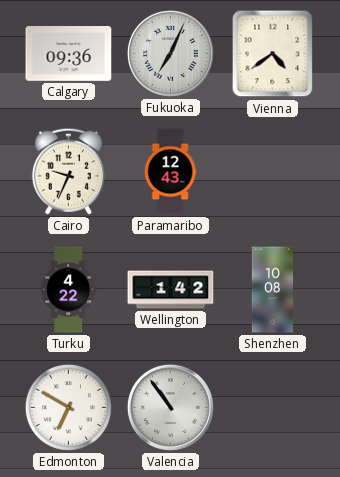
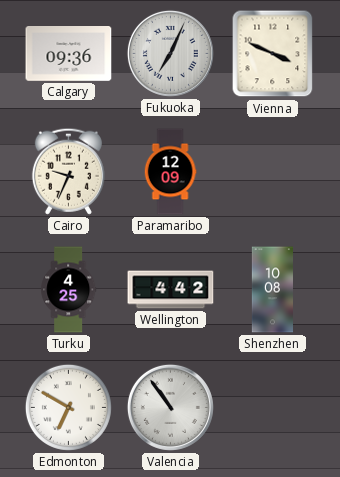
Vienna: 4:39 -> 3:49 (273, 54)
Paramaribo: 12:43 -> 12:09 (170, 172)
Turku: 4:22 -> 4:25 (69, 290)
Wellington: 1:42 -> 4:42 (171, 290)
